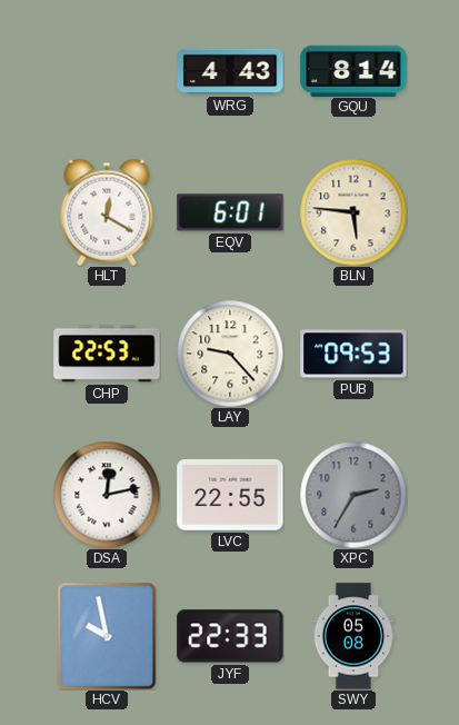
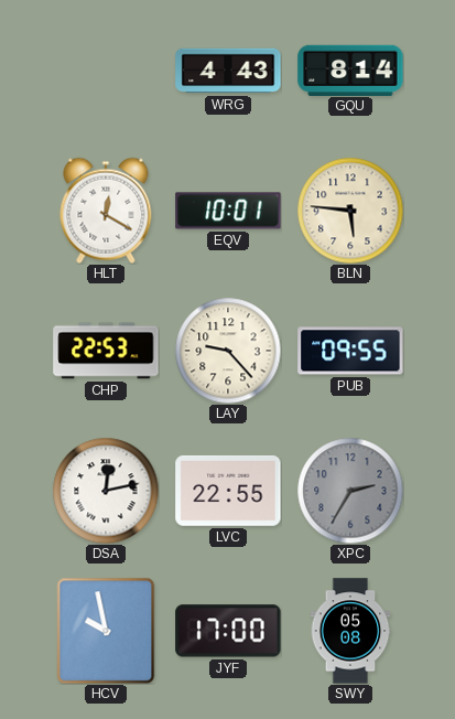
EQV: 6:01 -> 10:01 (228, 211)
PUB: 09:53 -> 09:55 (350, 351)
JYF: 22:33 -> 17:00 (228, 631)
